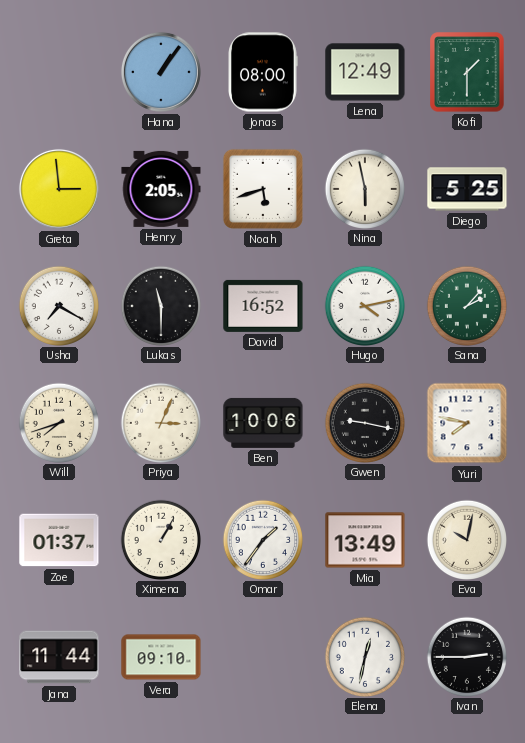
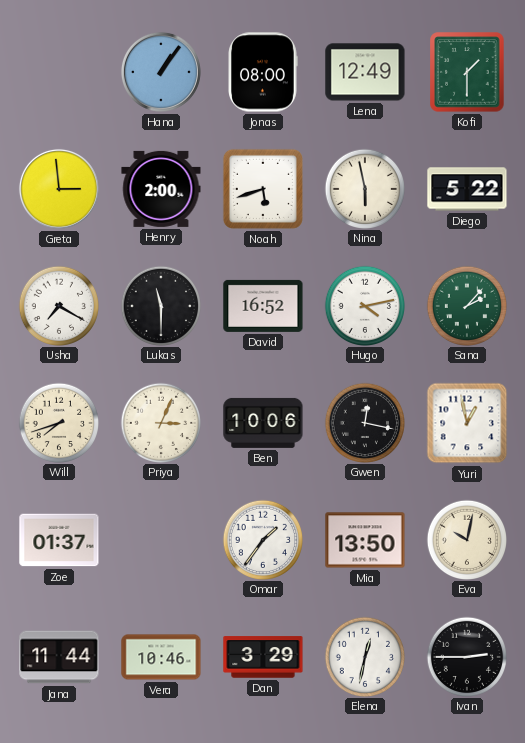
Henry: 2:05 -> 2:00 (161, 189)
Diego: 5:25 -> 5:22 (467, 189)
Gwen: 9:17 -> 12:17 (364, 422)
Yuri: 7:47 -> 12:58 (467, 423)
Ximena: 1:05 -> none (160, 539)
Mia: 13:49 -> 13:50 (365, 540)
Vera: 09:10 -> 10:46 (161, 657)
Dan: none -> 3:29 (263, 657)
